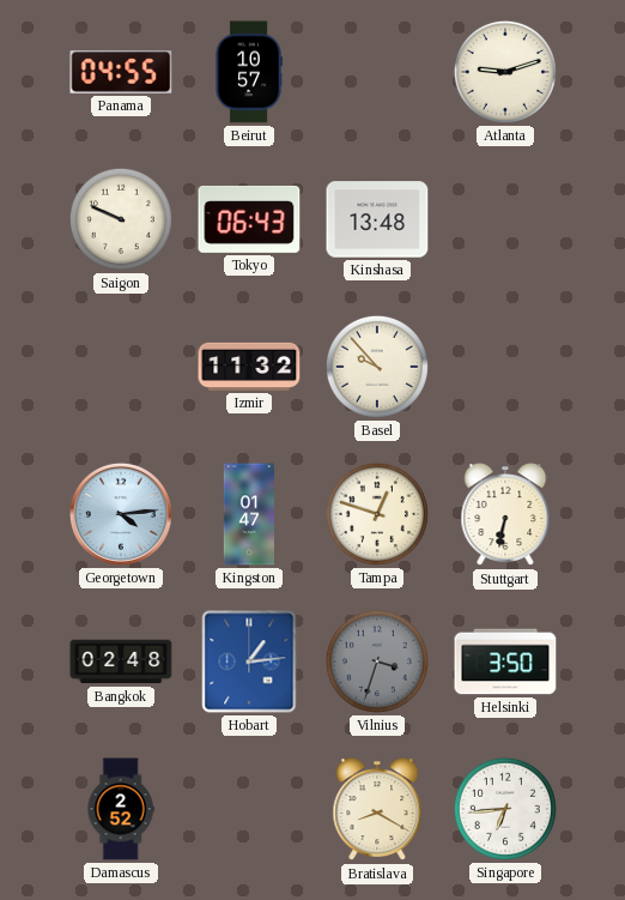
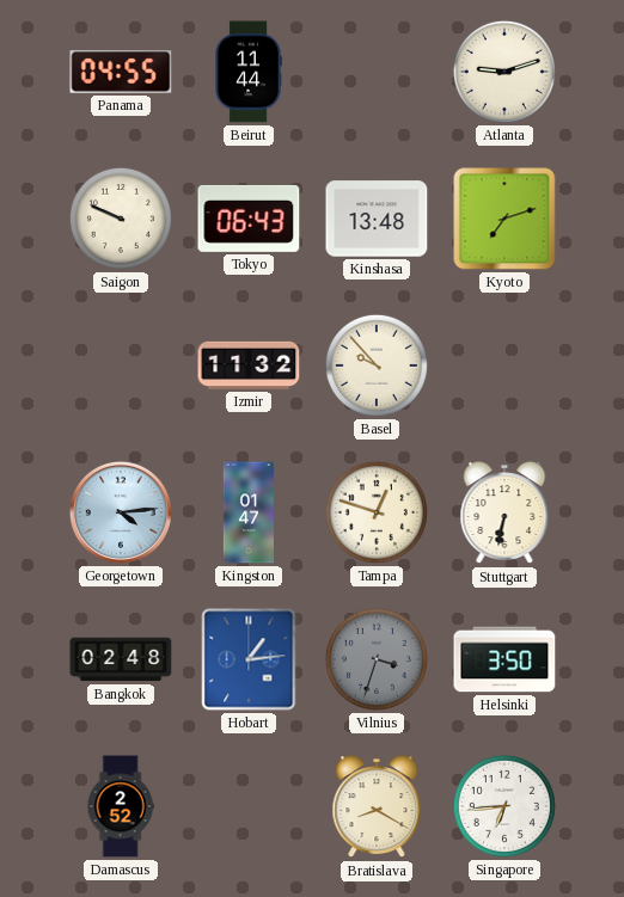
Beirut: 10:57 -> 11:44 (249, 72)
Kyoto: none -> 7:12 (504, 219)
